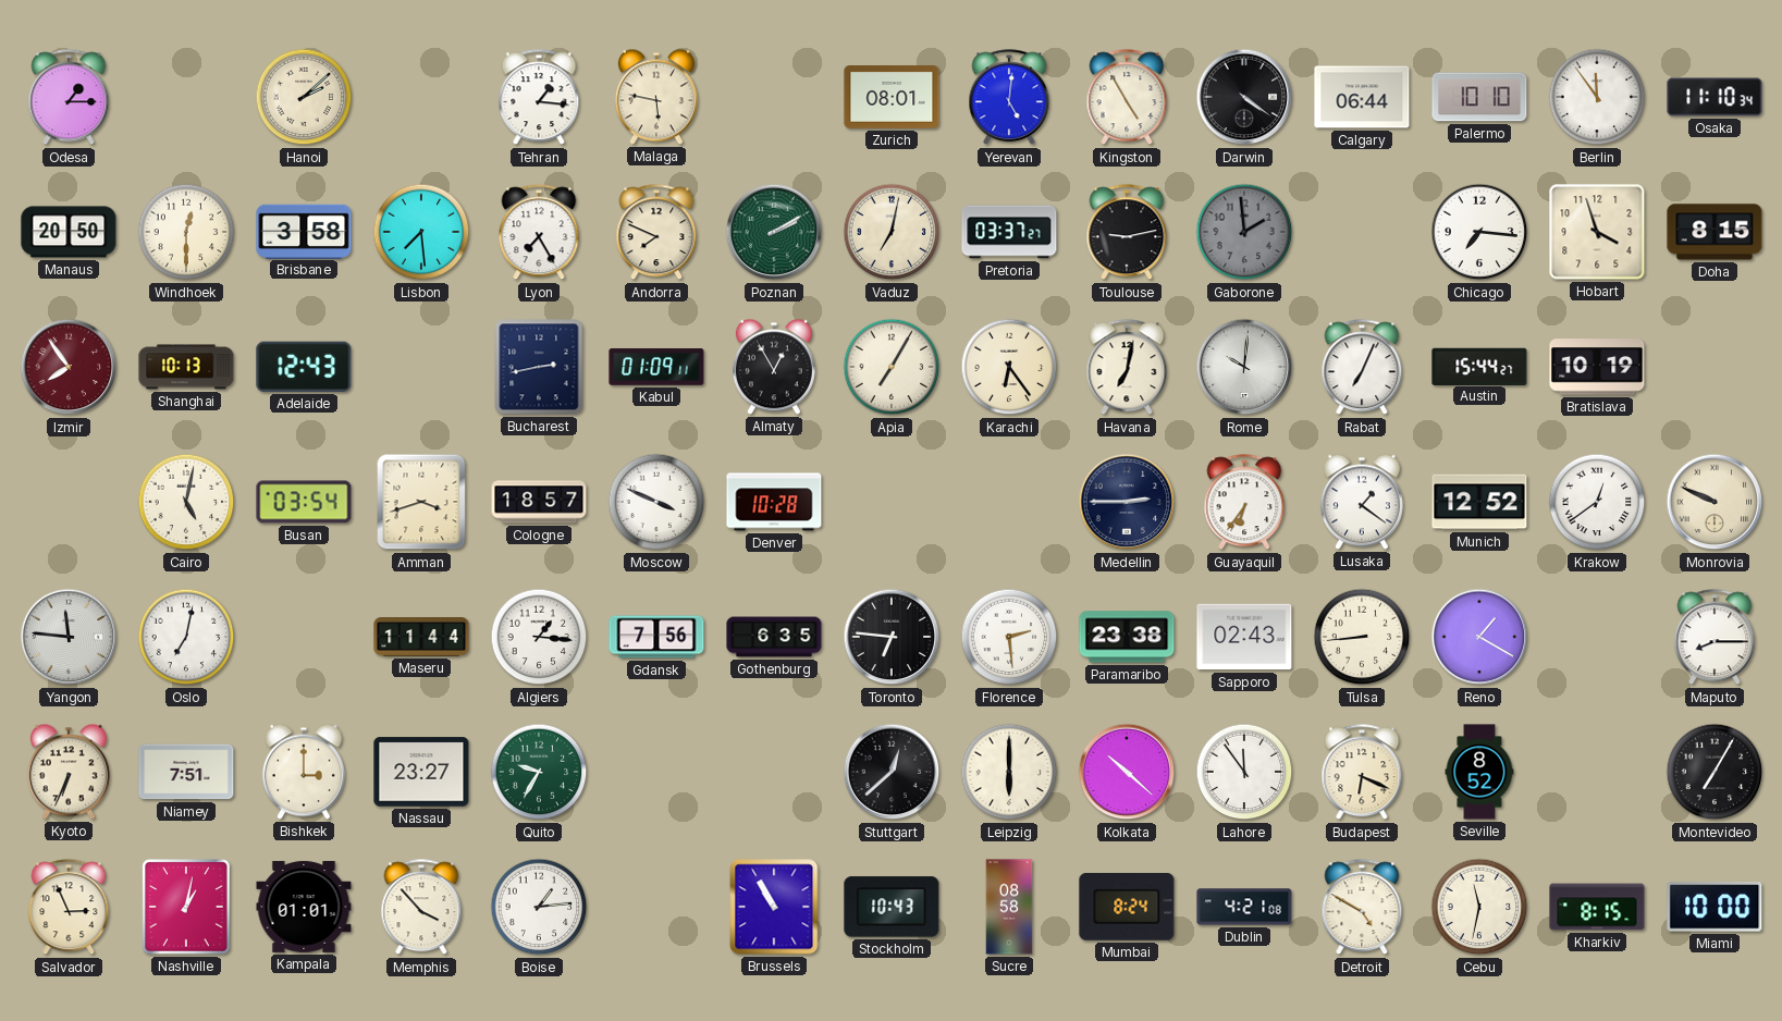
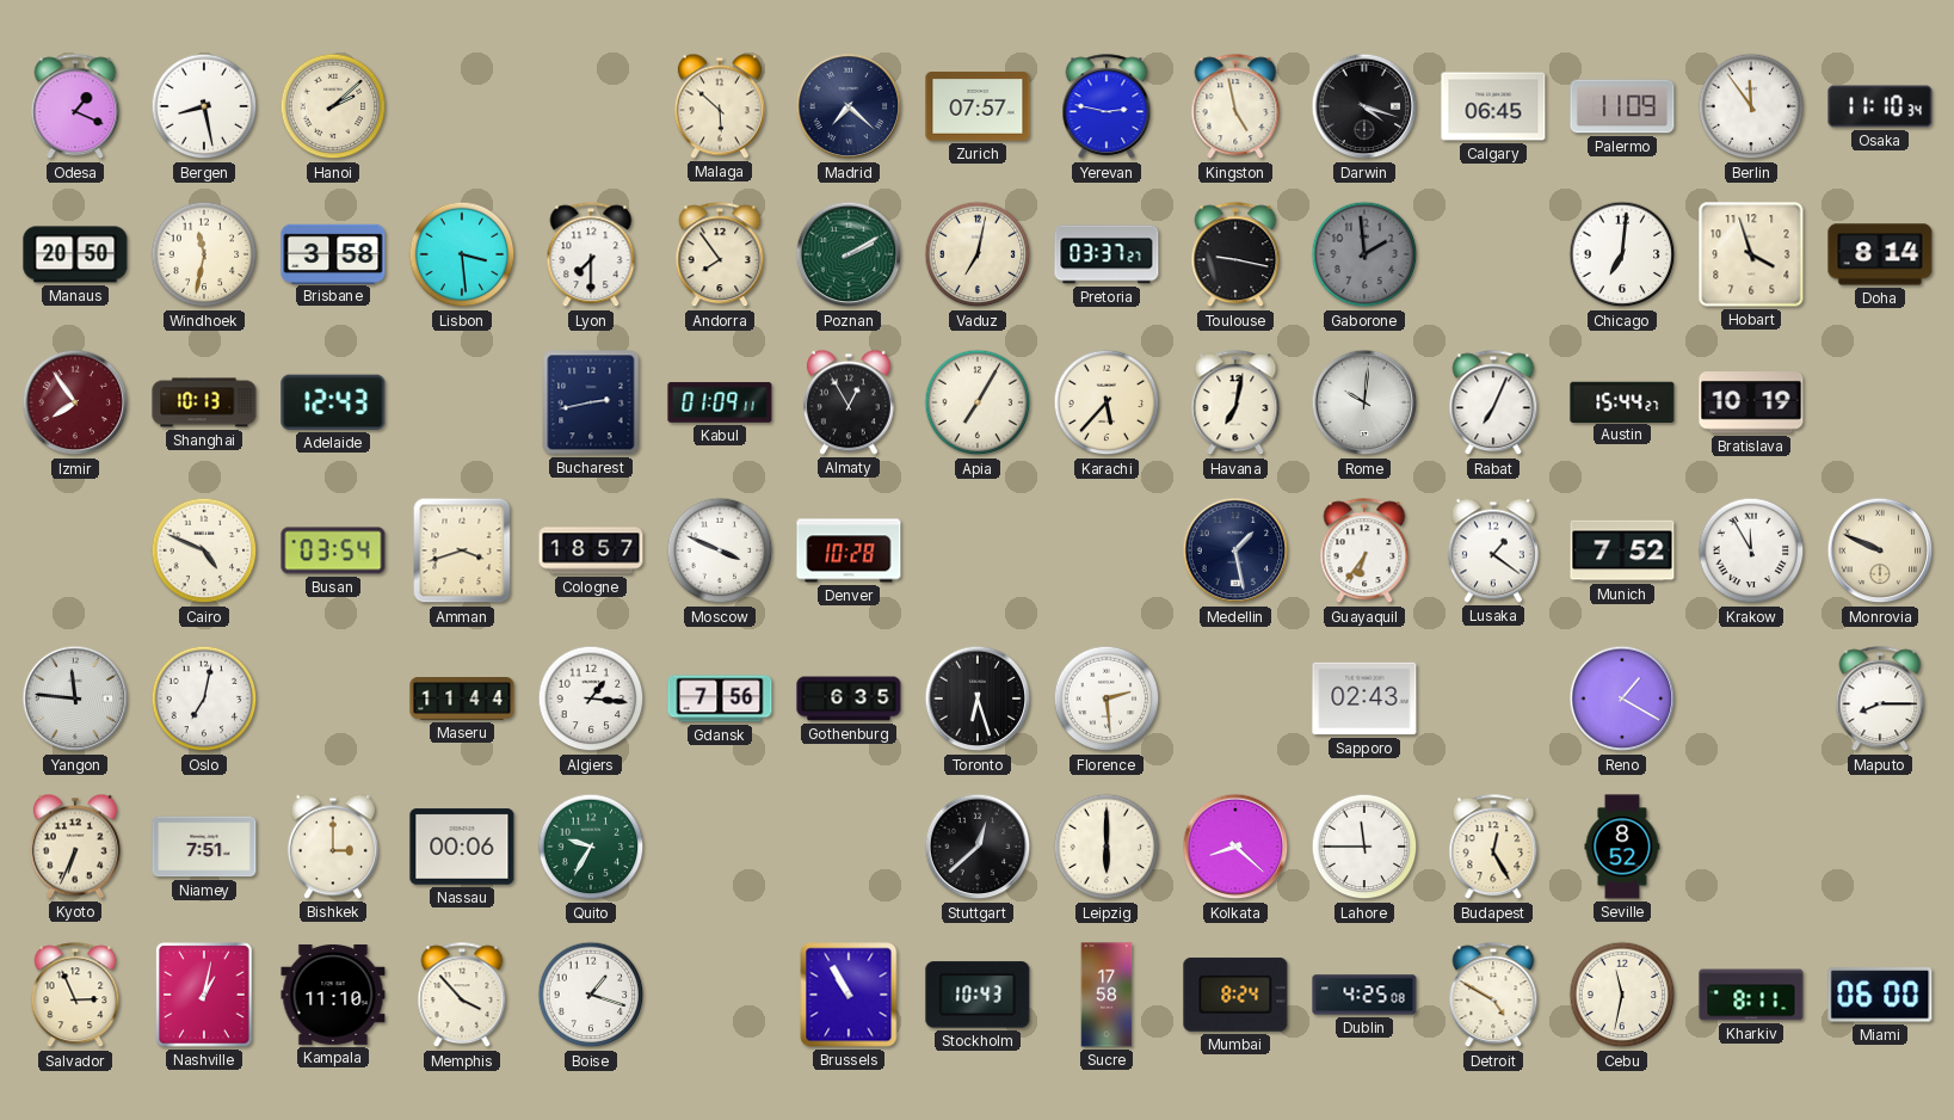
Odesa: 1:15 -> 1:19 (75, 107)
Bergen: none -> 8:28 (204, 106)
Tehran: 1:16 -> none (539, 98)
Malaga: 5:47 -> 5:52 (720, 106)
Madrid: none -> 7:22 (849, 106)
Zurich: 08:01 -> 07:57 (978, 106)
Yerevan: 5:01 -> 2:47 (1107, 107)
Kingston: 4:55 -> 4:58 (1235, 107)
Darwin: 4:21 -> 4:18 (1364, 106)
Calgary: 06:44 -> 06:45 (1493, 106)
Palermo: 10:10 -> 11:09 (1622, 106)
Windhoek: 12:30 -> 11:32 (204, 254)
Lisbon: 7:29 -> 3:29 (462, 254)
Lyon: 7:25 -> 7:30 (591, 256)
Andorra: 7:49 -> 7:54 (720, 256)
Toulouse: 9:13 -> 9:17 (1235, 256)
Chicago: 7:16 -> 7:01 (1622, 254)
Doha: 8:15 -> 8:14 (1880, 254)
Karachi: 6:24 -> 5:37 (1107, 402)
Cairo: 5:02 -> 4:49 (204, 550)
Medellin: 2:45 -> 1:28 (1235, 550)
Munich: 12:52 -> 7:52 (1622, 550)
Krakow: 12:39 -> 11:55 (1751, 550)
Toronto: 6:46 -> 6:27 (978, 699)
Paramaribo: 23:38 -> none (1127, 637)
Tulsa: 8:44 -> none (1362, 637)
Nassau: 23:27 -> 00:06 (462, 847)
Kolkata: 10:22 -> 8:22 (1235, 847)
Lahore: 11:54 -> 11:45 (1364, 847)
Budapest: 6:19 -> 12:25 (1493, 848)
Montevideo: 7:05 -> none (1715, 772)
Kampala: 01:01 -> 11:10 (333, 995)
Boise: 1:14 -> 1:18 (591, 995)
Sucre: 08:58 -> 17:58 (1107, 995)
Dublin: 4:21 -> 4:25 (1364, 995)
Kharkiv: 8:15 -> 8:11 (1751, 995)
Miami: 10:00 -> 06:00 (1880, 995)
